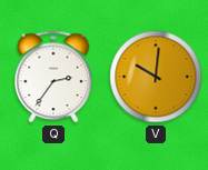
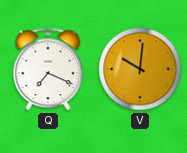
Q: 2:36 -> 7:19 (48, 69)
